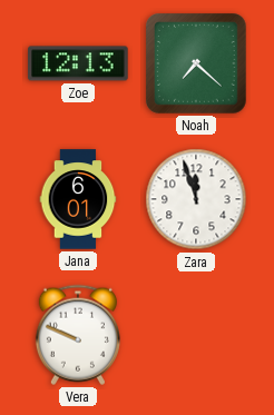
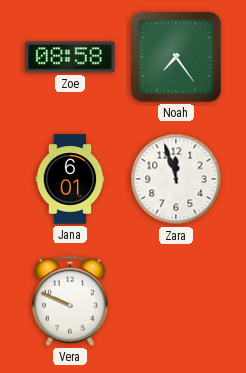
Zoe: 12:13 -> 08:58 (70, 57)
Noah: 7:22 -> 7:24 (176, 57)
